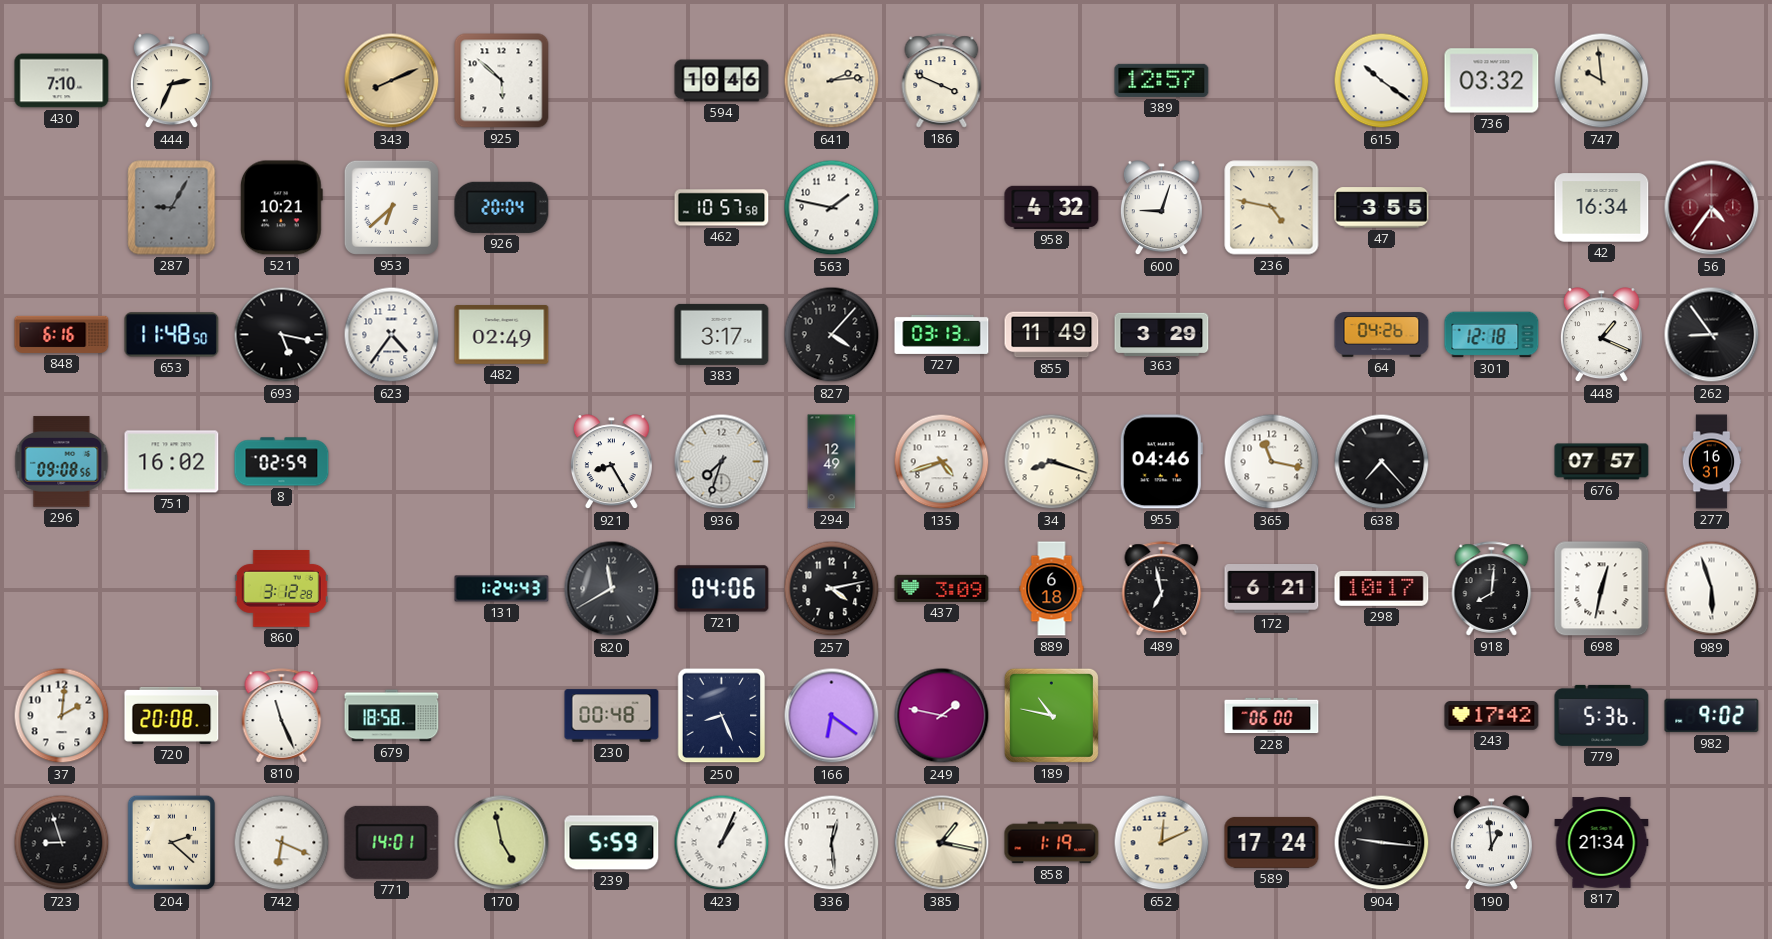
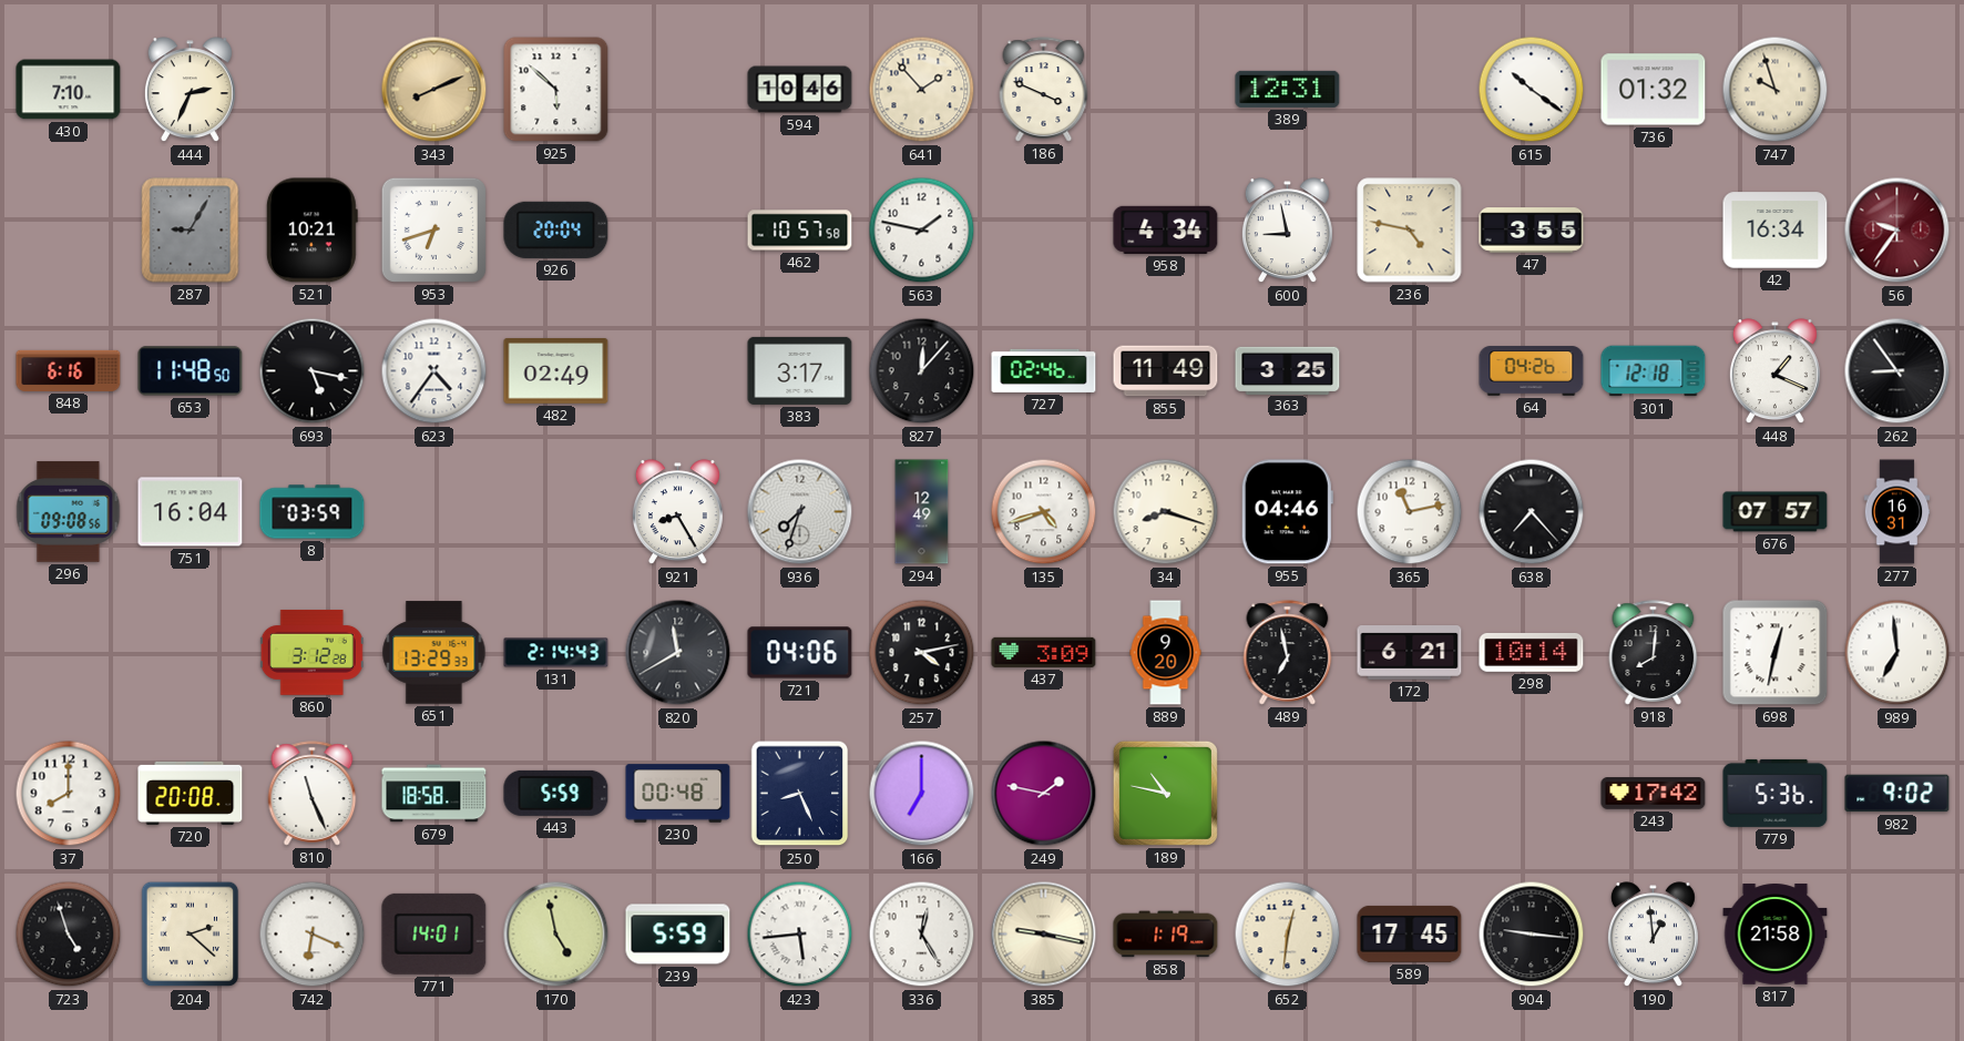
641: 2:14 -> 1:53 (922, 90)
389: 12:57 -> 12:31 (1288, 89)
736: 03:32 -> 01:32 (1654, 90)
747: 9:59 -> 9:57 (1776, 90)
953: 6:38 -> 6:42 (433, 229)
958: 4:32 -> 4:34 (1166, 229)
600: 9:03 -> 8:58 (1287, 231)
56: 4:36 -> 9:36 (1897, 231)
827: 4:07 -> 12:07 (922, 371)
727: 03:13 -> 02:46 (1044, 370)
363: 3:29 -> 3:25 (1288, 370)
751: 16:02 -> 16:04 (191, 512)
8: 02:59 -> 03:59 (313, 512)
365: 11:17 -> 11:13 (1410, 512)
651: none -> 13:29 (434, 653)
131: 1:24 -> 2:14 (556, 653)
889: 6:18 -> 9:20 (1166, 653)
298: 10:17 -> 10:14 (1532, 652)
989: 5:57 -> 6:59 (1897, 653)
37: 2:01 -> 8:00 (69, 794)
443: none -> 5:59 (556, 793)
166: 6:21 -> 7:00 (922, 794)
228: 06:00 -> none (1272, 716)
723: 8:57 -> 4:57 (69, 935)
423: 1:04 -> 5:44 (800, 935)
336: 12:29 -> 12:25 (922, 935)
385: 1:17 -> 9:17 (1044, 935)
652: 12:11 -> 12:31 (1288, 935)
589: 17:24 -> 17:45 (1410, 933)
817: 21:34 -> 21:58 (1776, 935)
